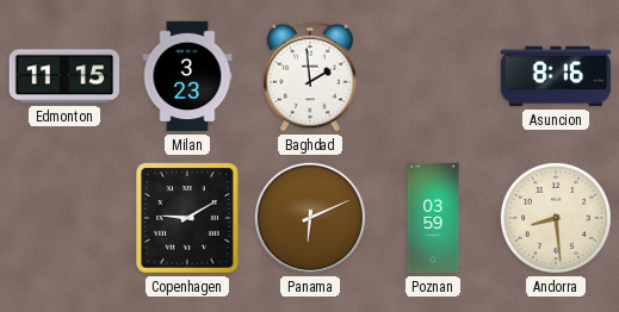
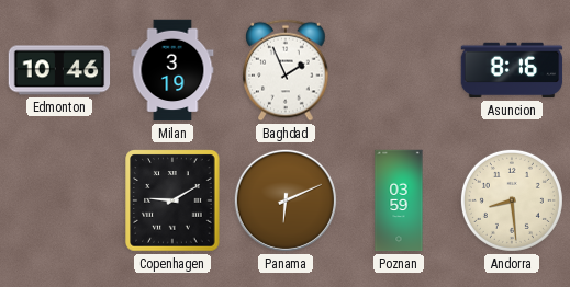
Edmonton: 11:15 -> 10:46 (59, 70)
Milan: 3:23 -> 3:19 (172, 70)
Baghdad: 1:59 -> 1:56 (286, 70)
